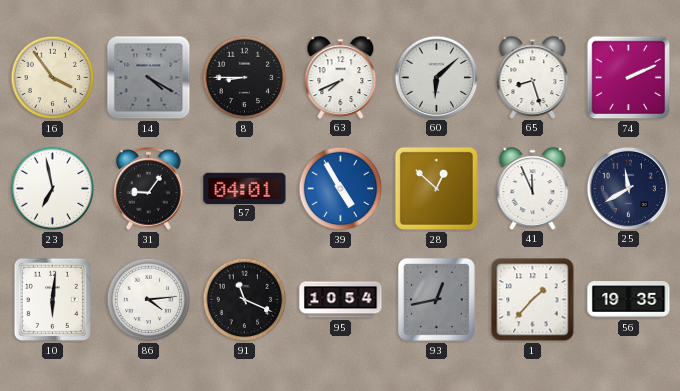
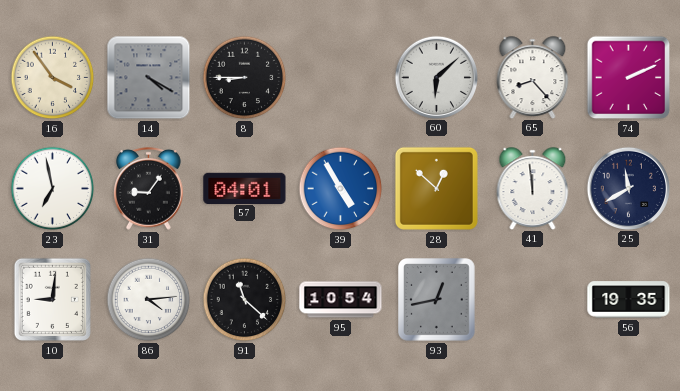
63: 7:41 -> none (341, 77)
65: 8:27 -> 8:23 (533, 77)
41: 11:56 -> 11:59 (533, 188)
10: 6:01 -> 9:01 (52, 299)
91: 11:19 -> 11:22 (245, 300)
1: 1:37 -> none (533, 300)
